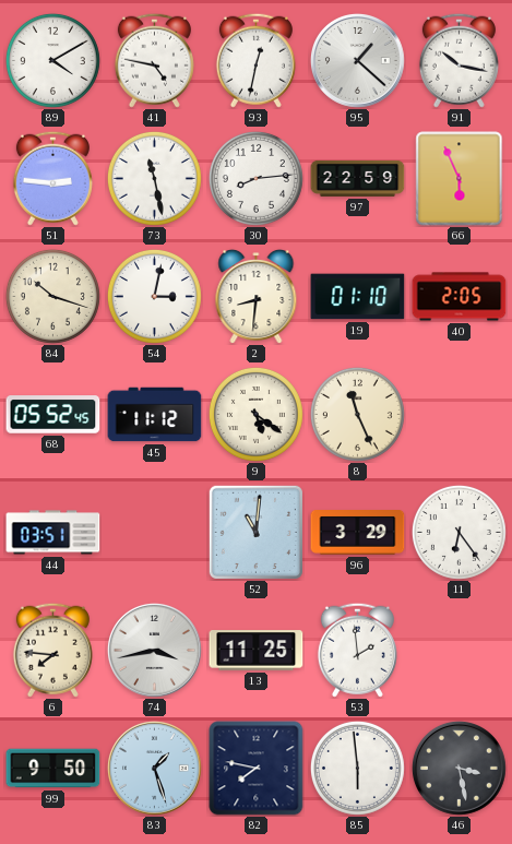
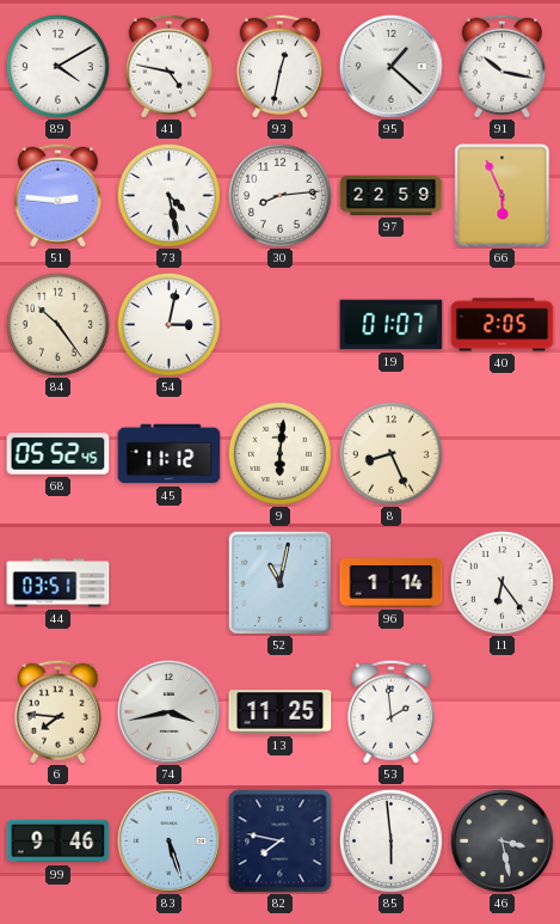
73: 11:28 -> 4:28 (168, 195)
84: 10:18 -> 10:24 (57, 324)
2: 8:31 -> none (257, 296)
19: 01:10 -> 01:07 (392, 325)
9: 5:21 -> 6:01 (279, 453)
8: 11:26 -> 8:26 (390, 453)
52: 11:01 -> 11:02 (279, 582)
96: 3:29 -> 1:14 (392, 583)
99: 9:50 -> 9:46 (59, 842)
83: 1:27 -> 5:27 (168, 840)
